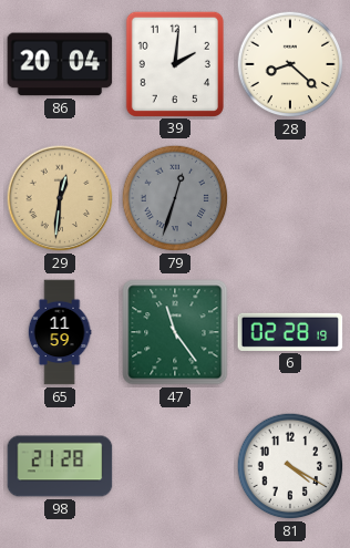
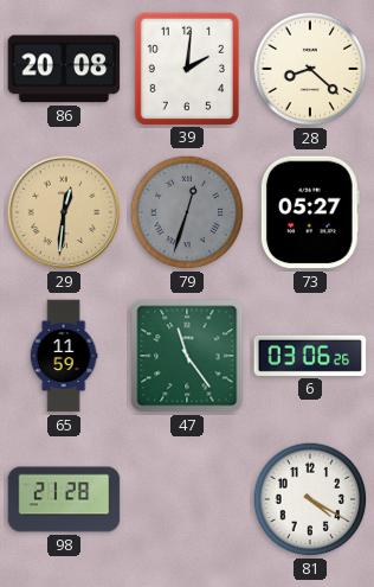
86: 20:04 -> 20:08 (64, 69)
73: none -> 05:27 (310, 212)
6: 02:28 -> 03:06 (310, 356)
